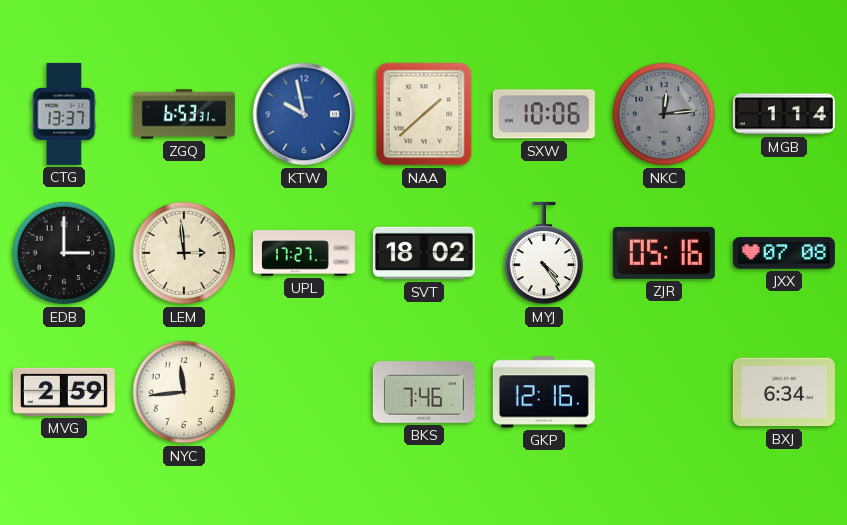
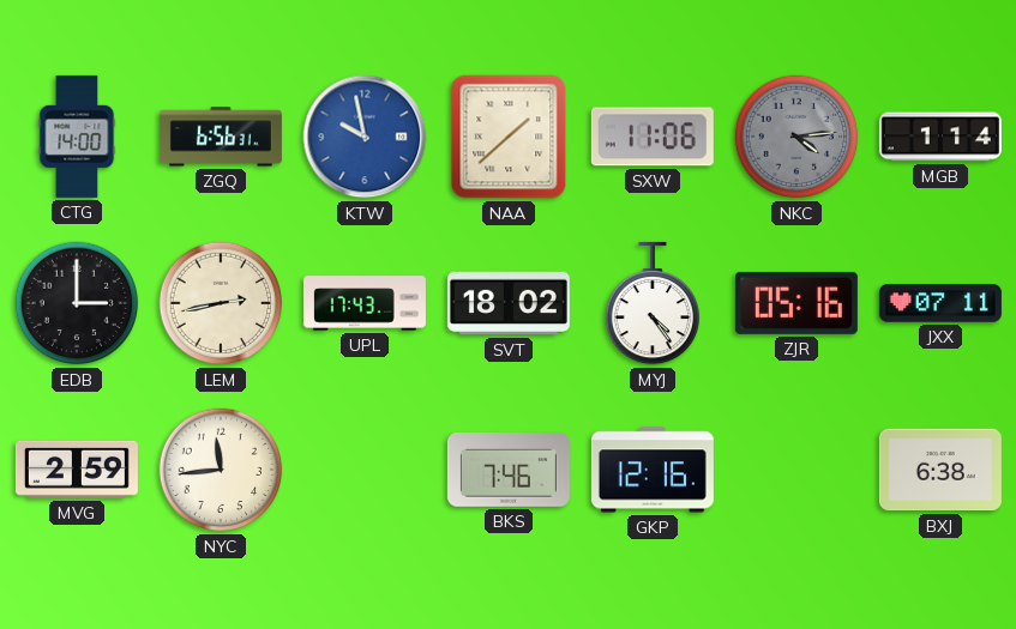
CTG: 13:37 -> 14:00 (77, 137)
ZGQ: 6:53 -> 6:56 (221, 137)
SXW: 10:06 -> 11:06 (653, 137)
NKC: 12:14 -> 4:14 (796, 137)
LEM: 2:59 -> 2:43 (221, 303)
UPL: 17:27 -> 17:43 (365, 303)
JXX: 07:08 -> 07:11 (940, 303)
BXJ: 6:34 -> 6:38 (940, 470)
